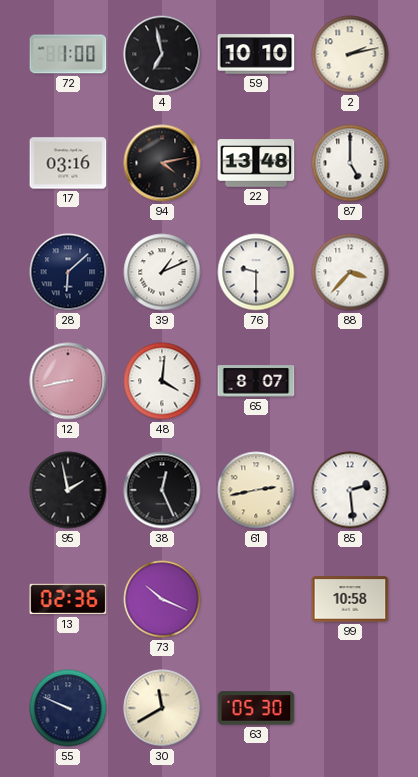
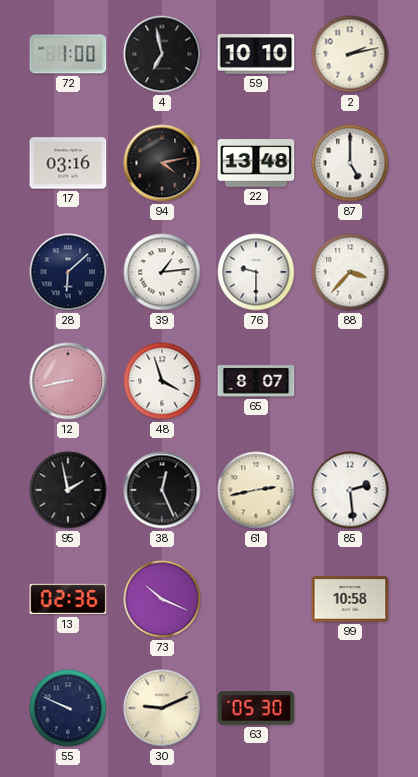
39: 1:11 -> 1:14 (162, 272)
48: 4:01 -> 3:57 (162, 381)
30: 11:40 -> 9:11 (162, 708)
